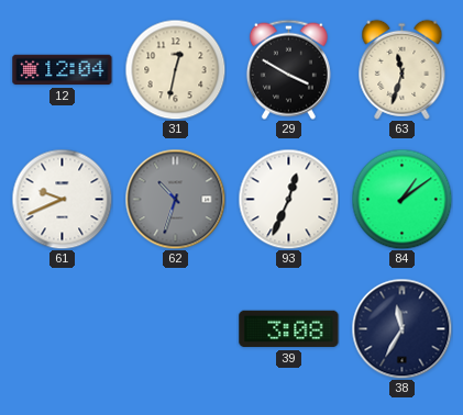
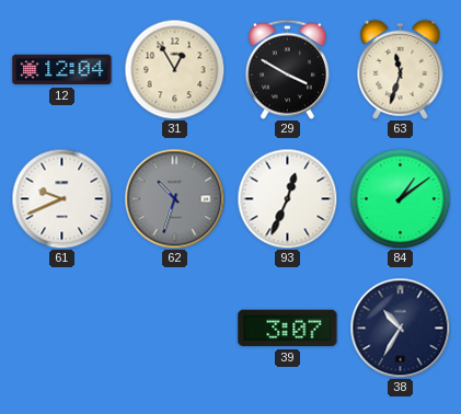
31: 12:32 -> 12:55 (174, 69)
39: 3:08 -> 3:07 (288, 329)
38: 11:35 -> 10:35 (400, 327)
